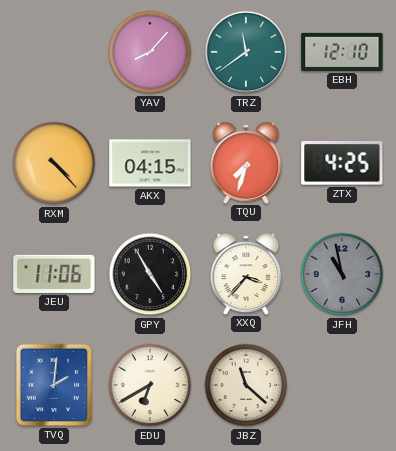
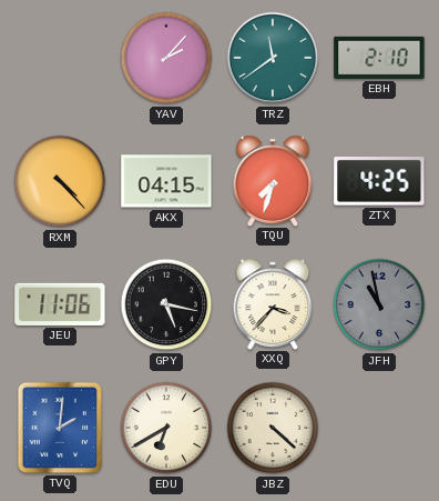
YAV: 8:07 -> 2:07 (166, 58)
EBH: 12:10 -> 2:10 (379, 58)
GPY: 4:55 -> 5:17 (166, 304)
JBZ: 11:22 -> 4:22 (273, 428)
